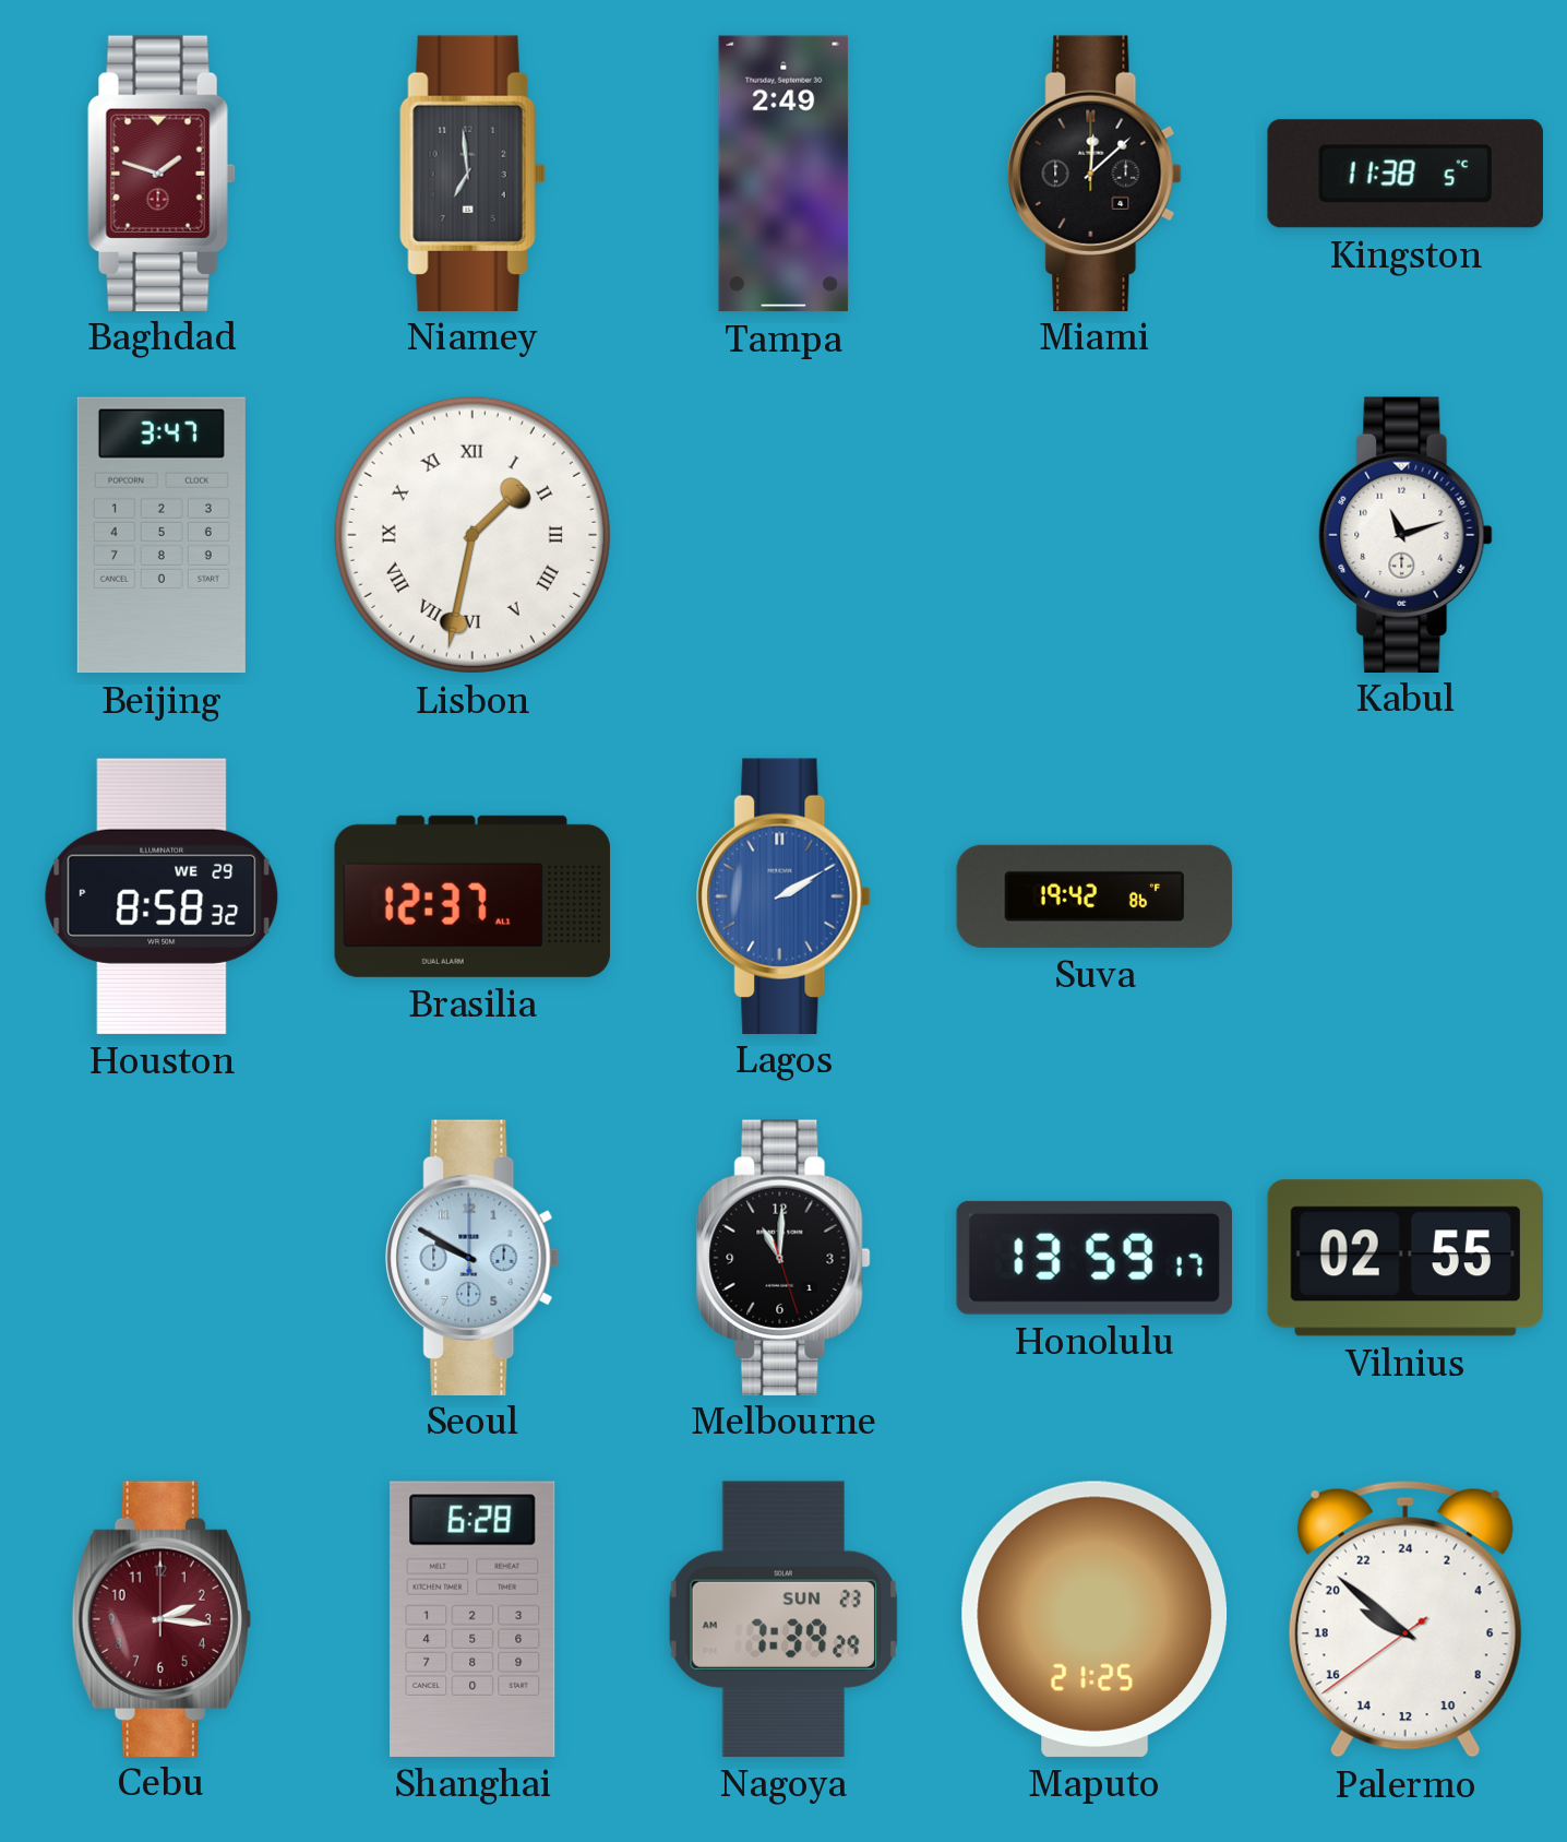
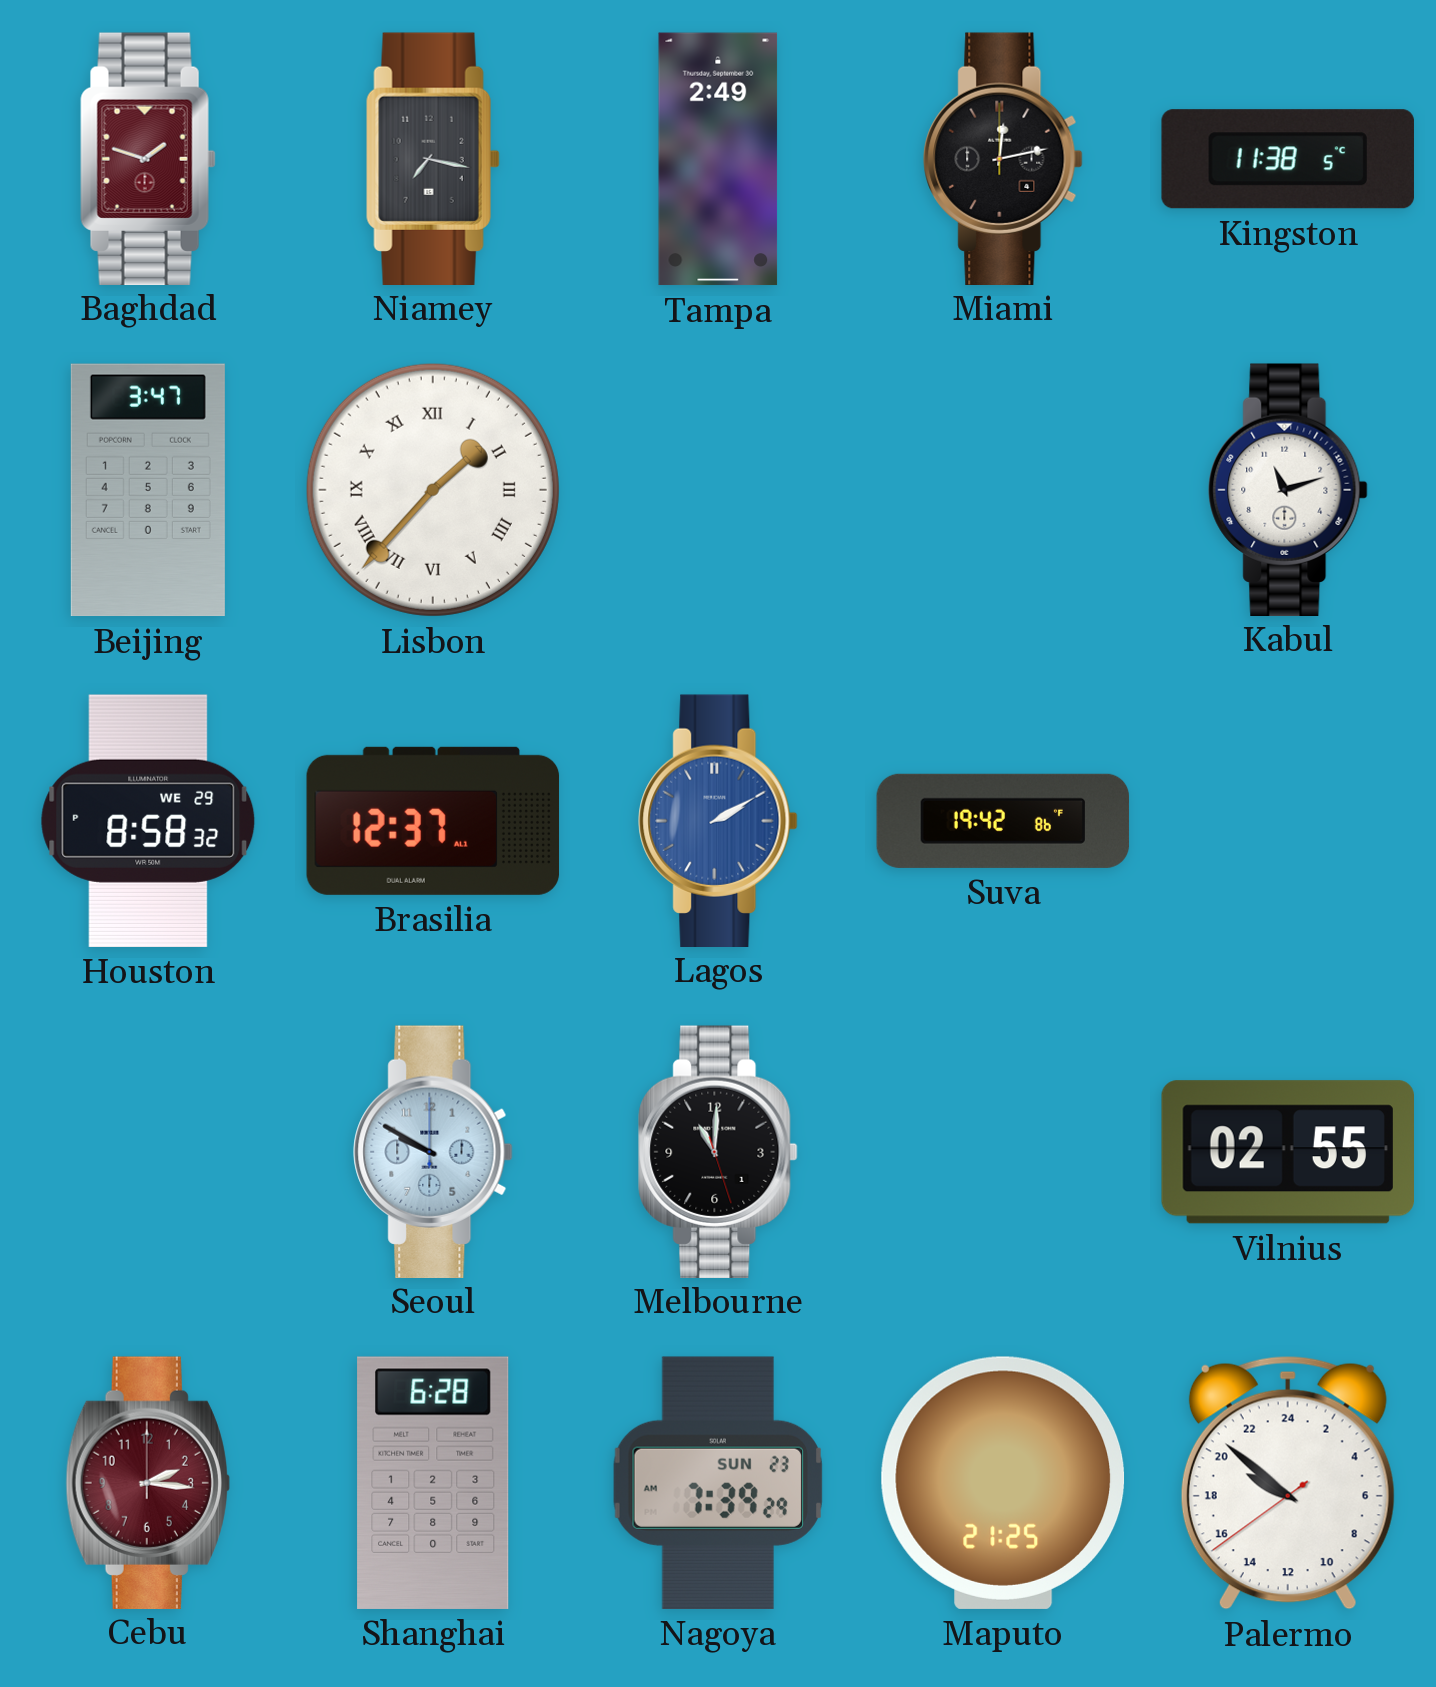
Niamey: 6:59 -> 7:17 (433, 158)
Miami: 12:08 -> 12:13 (1003, 158)
Lisbon: 1:32 -> 1:37 (433, 490)
Honolulu: 13:59 -> none (1094, 1258)
